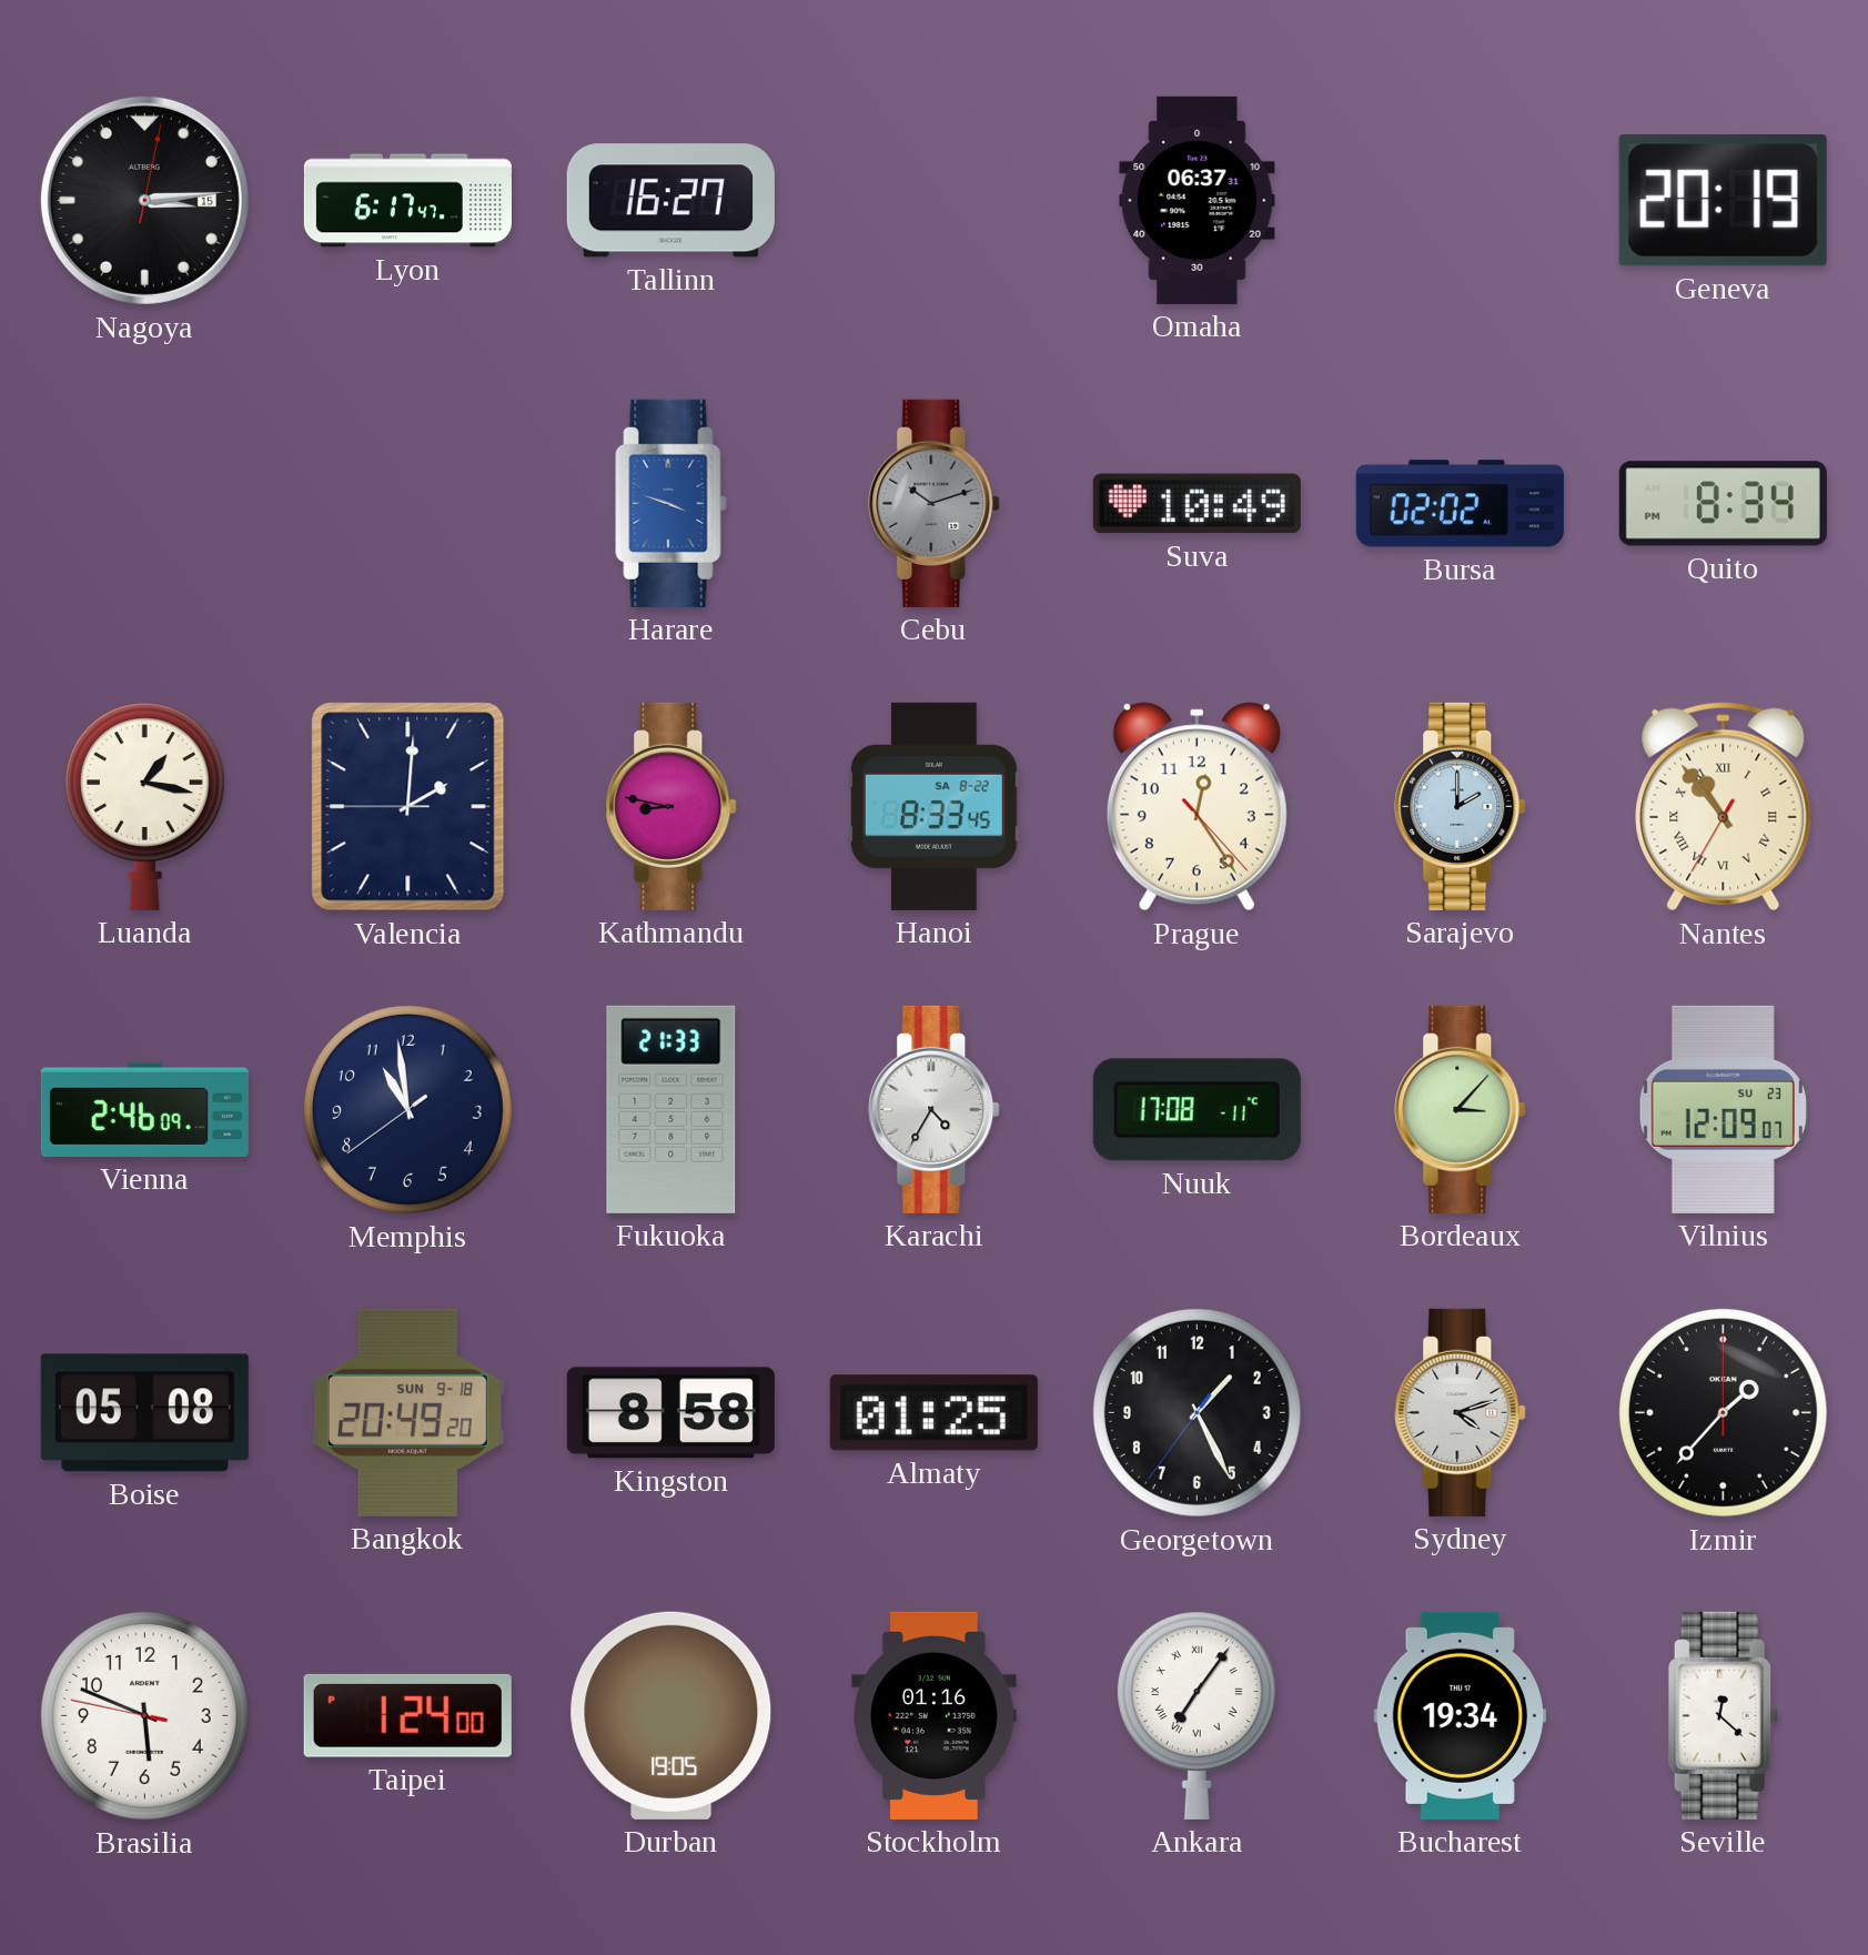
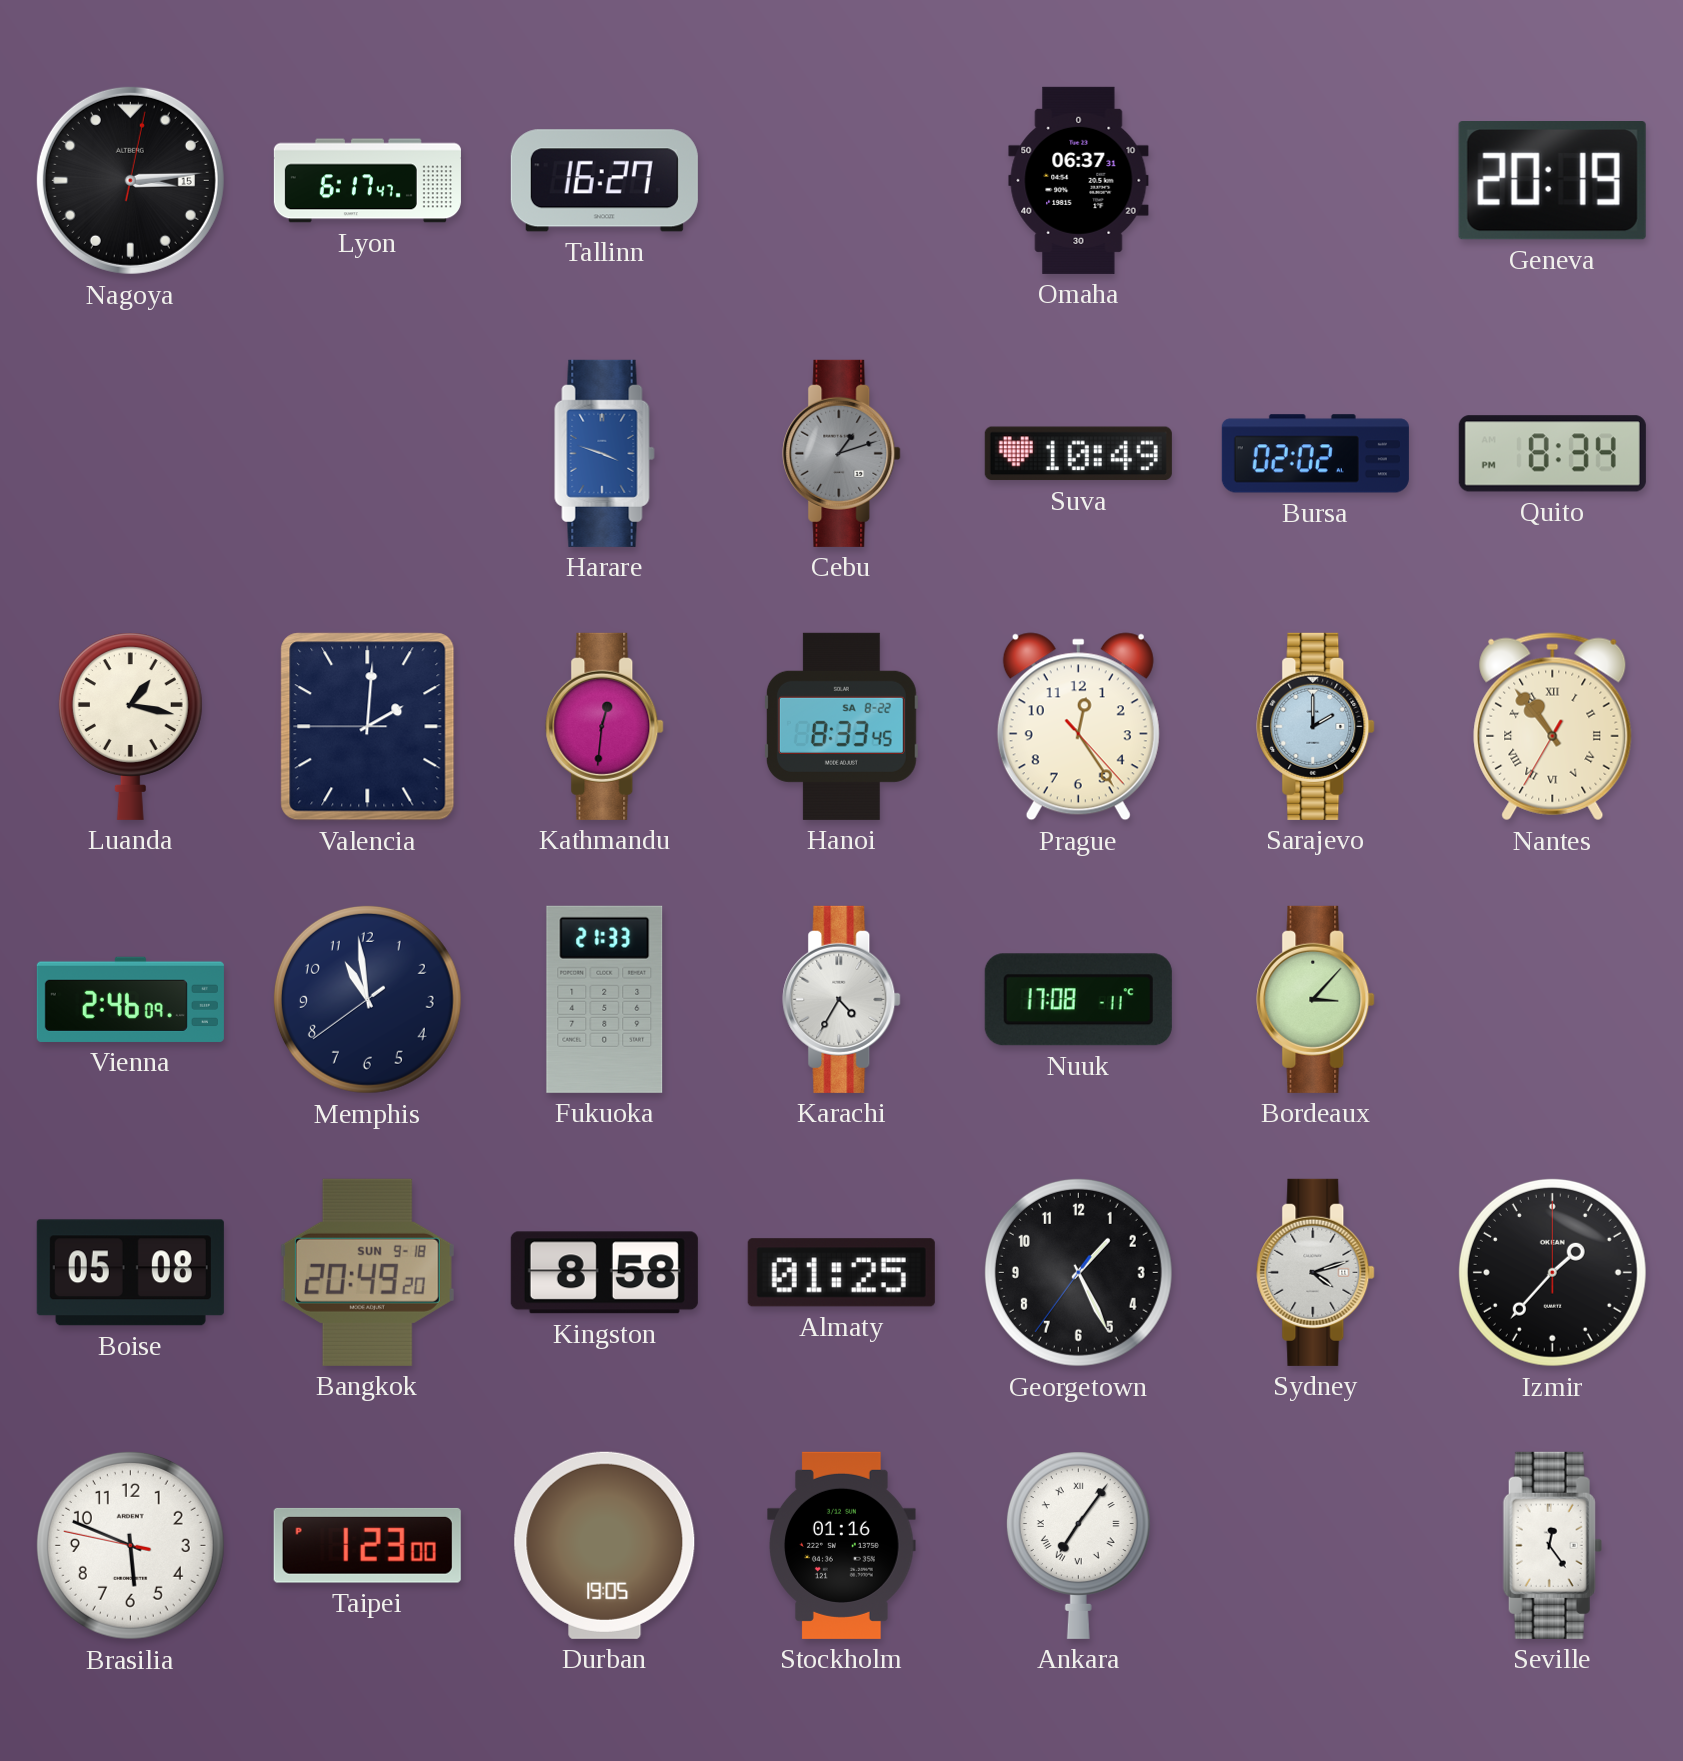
Cebu: 10:12 -> 1:12 (842, 453)
Kathmandu: 8:47 -> 12:31 (605, 726)
Vilnius: 12:09 -> none (1723, 1109)
Taipei: 1:24 -> 1:23 (367, 1545)
Bucharest: 19:34 -> none (1461, 1715)
Seville: 12:22 -> 12:24 (1552, 1545)
